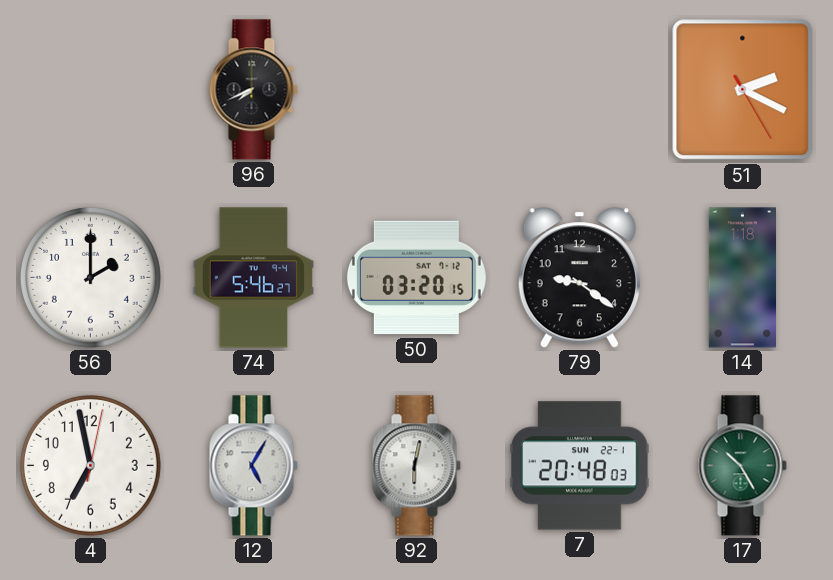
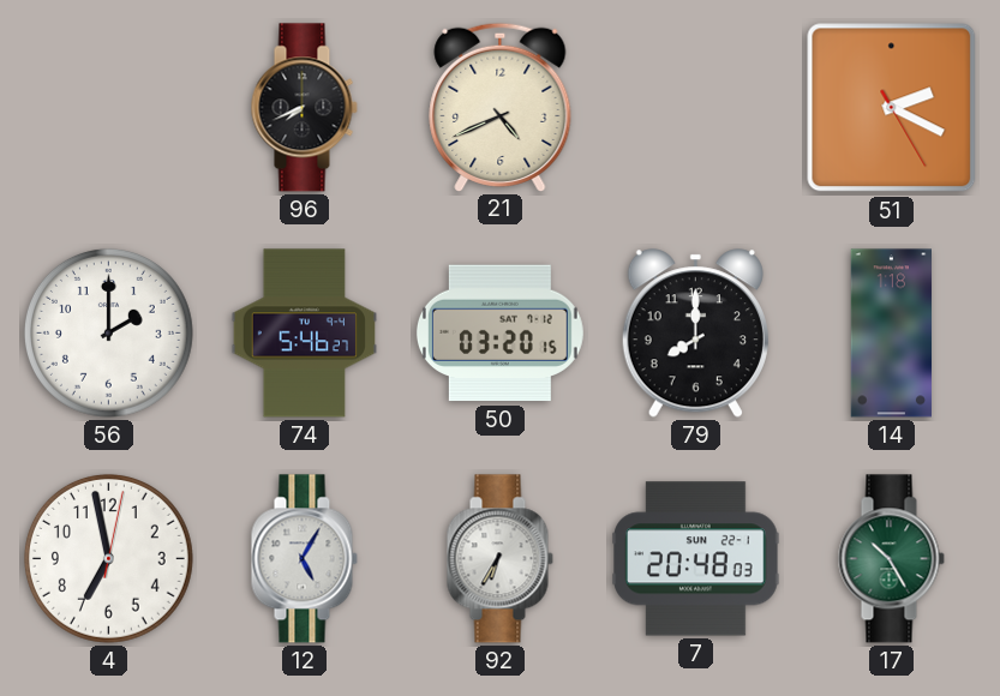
21: none -> 4:41 (501, 107)
79: 9:21 -> 8:00 (695, 334)
92: 6:02 -> 6:35 (499, 559)
